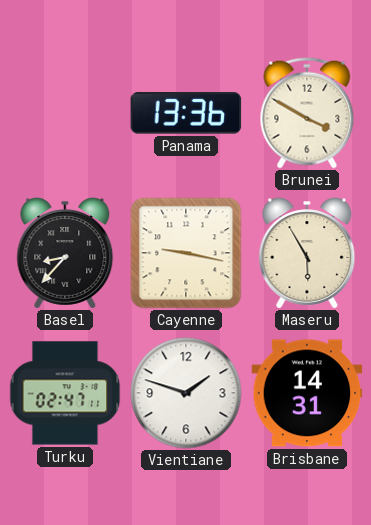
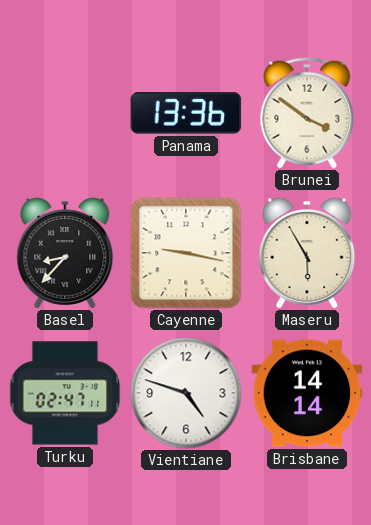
Brunei: 3:50 -> 3:51 (307, 113)
Vientiane: 1:48 -> 4:48 (186, 393)
Brisbane: 14:31 -> 14:14 (307, 393)
